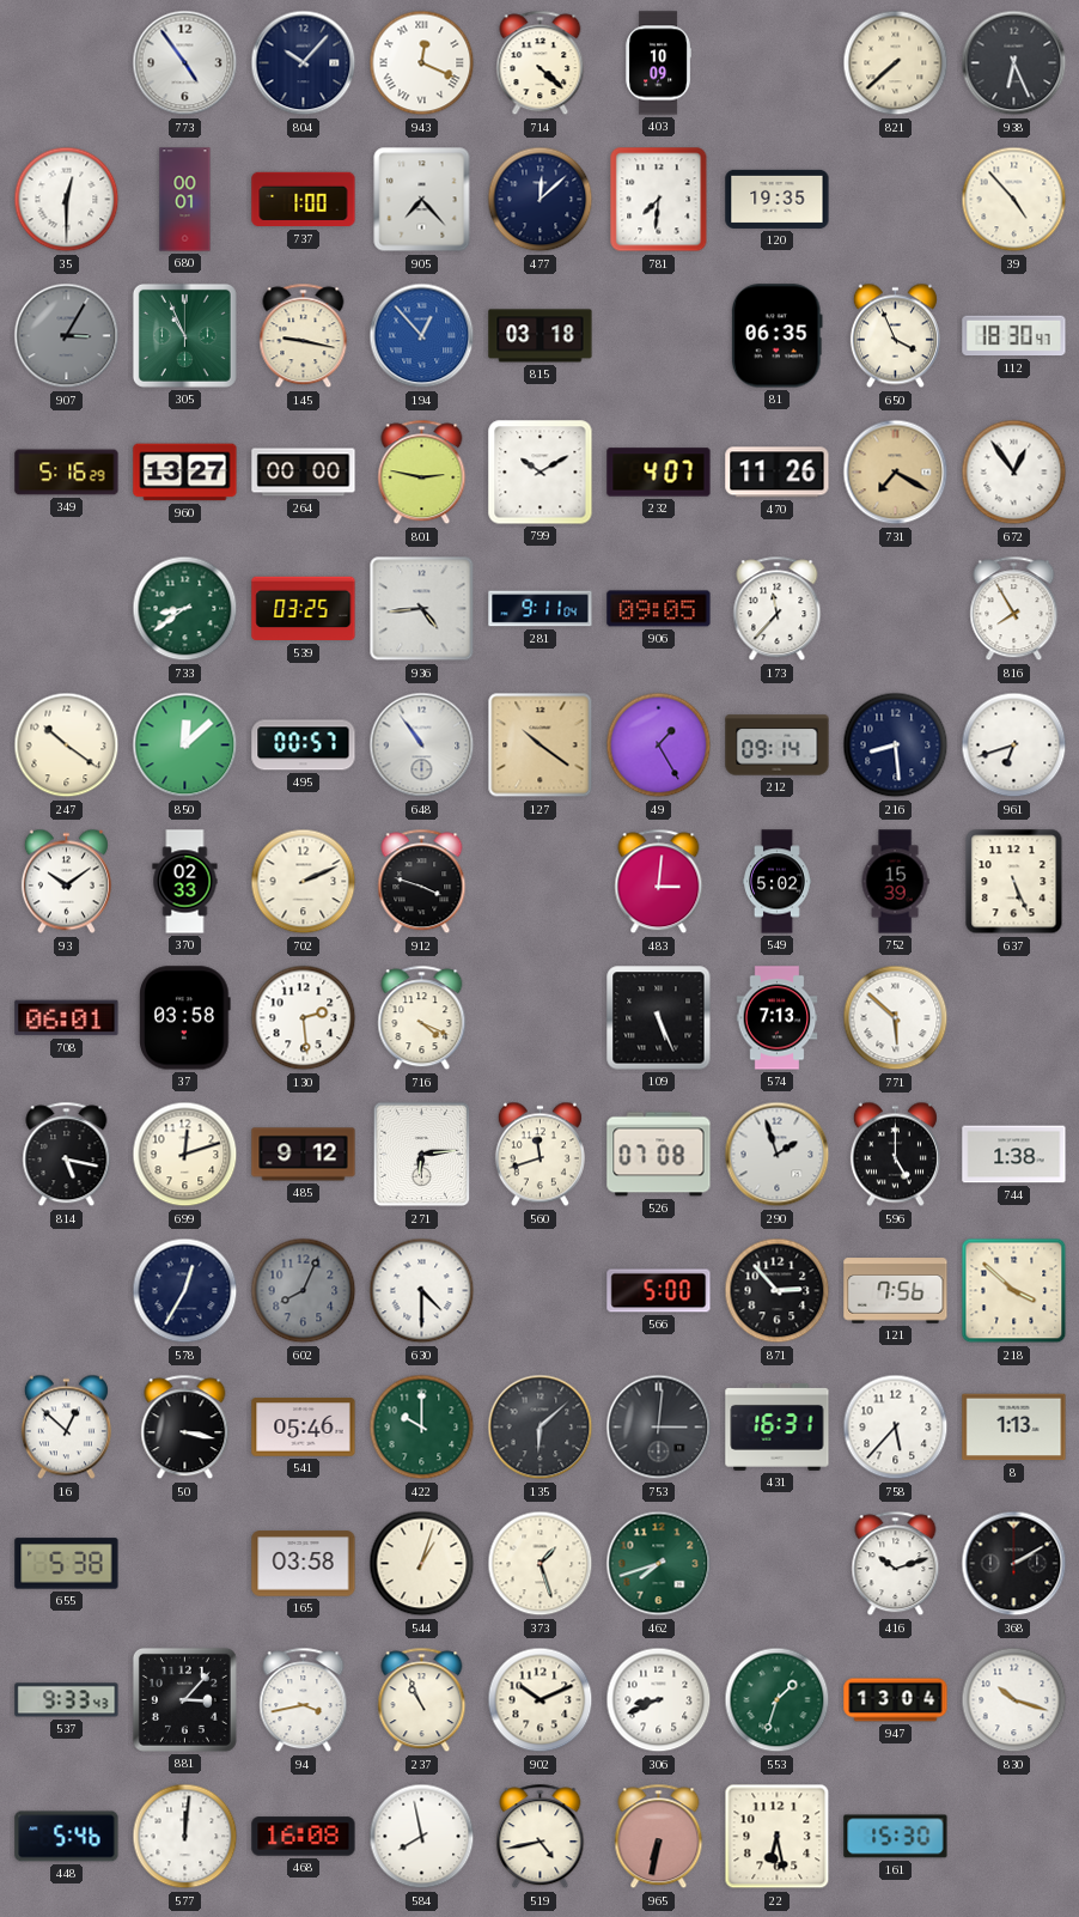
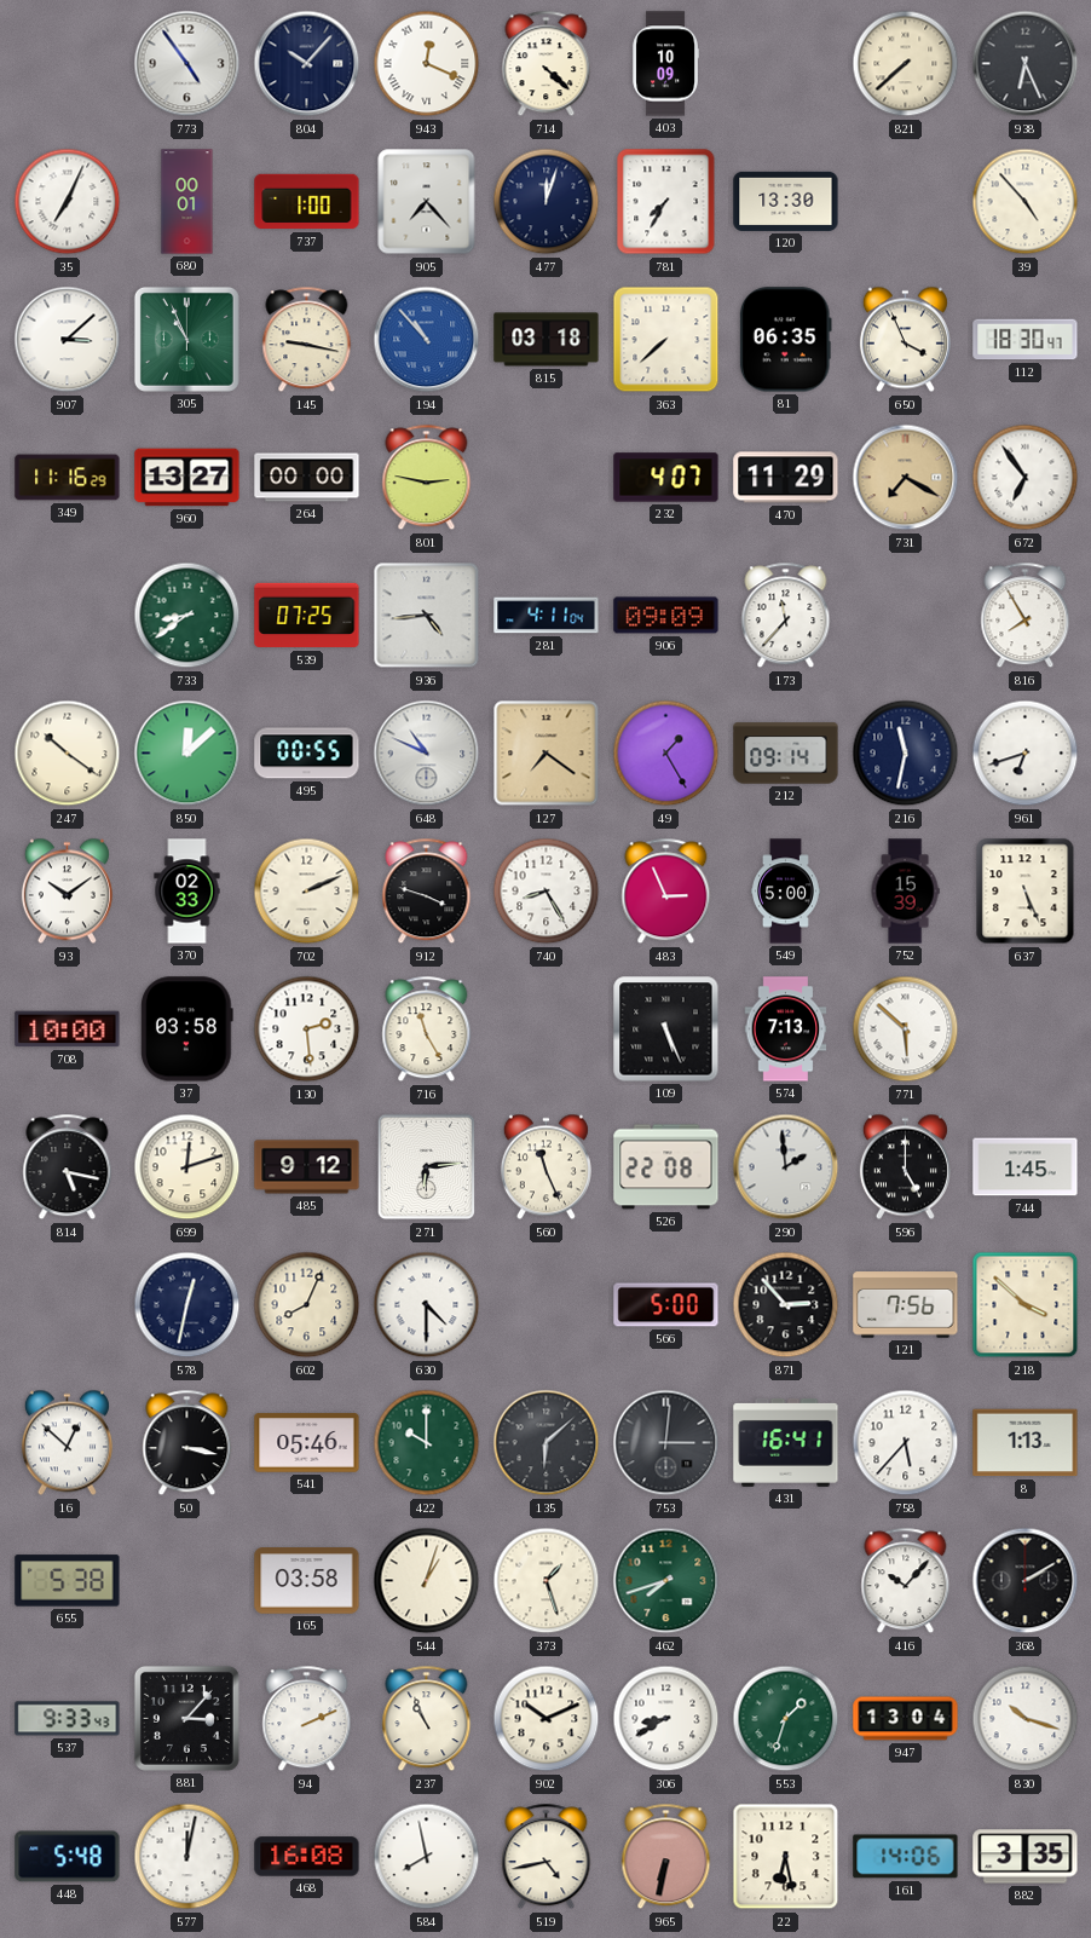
35: 12:30 -> 7:04 (68, 202)
477: 12:08 -> 12:03 (547, 202)
781: 7:31 -> 7:35 (666, 202)
120: 19:35 -> 13:30 (786, 201)
907: 3:05 -> 3:08 (68, 340)
907 dial: grey -> white (68, 340)
194: 12:53 -> 10:53 (427, 340)
363: none -> 7:38 (666, 340)
349: 5:16 -> 11:16 (68, 478)
799: 10:10 -> none (541, 473)
470: 11:26 -> 11:29 (786, 478)
672: 12:54 -> 6:54 (1026, 478)
539: 03:25 -> 07:25 (307, 616)
281: 9:11 -> 4:11 (547, 616)
906: 09:05 -> 09:09 (666, 616)
495: 00:57 -> 00:55 (307, 754)
648: 10:54 -> 10:49 (427, 754)
127: 10:21 -> 7:21 (547, 754)
216: 8:29 -> 11:32 (906, 754)
740: none -> 8:25 (547, 892)
483: 3:01 -> 2:56 (666, 892)
549: 5:02 -> 5:00 (786, 892)
708: 06:01 -> 10:00 (68, 1029)
716: 4:19 -> 11:25 (427, 1029)
560: 11:42 -> 11:26 (545, 1167)
526: 07:08 -> 22:08 (666, 1167)
290: 1:57 -> 1:59 (786, 1167)
744: 1:38 -> 1:45 (1026, 1167)
578: 12:35 -> 12:32 (187, 1305)
602 dial: grey -> cream (307, 1305)
431: 16:31 -> 16:41 (786, 1442)
416: 10:12 -> 10:07 (906, 1581)
94: 3:43 -> 2:11 (307, 1719)
306: 8:41 -> 8:40 (666, 1719)
448: 5:46 -> 5:48 (68, 1857)
577: 12:01 -> 12:02 (187, 1857)
161: 15:30 -> 14:06 (906, 1857)
882: none -> 3:35 (1026, 1857)
